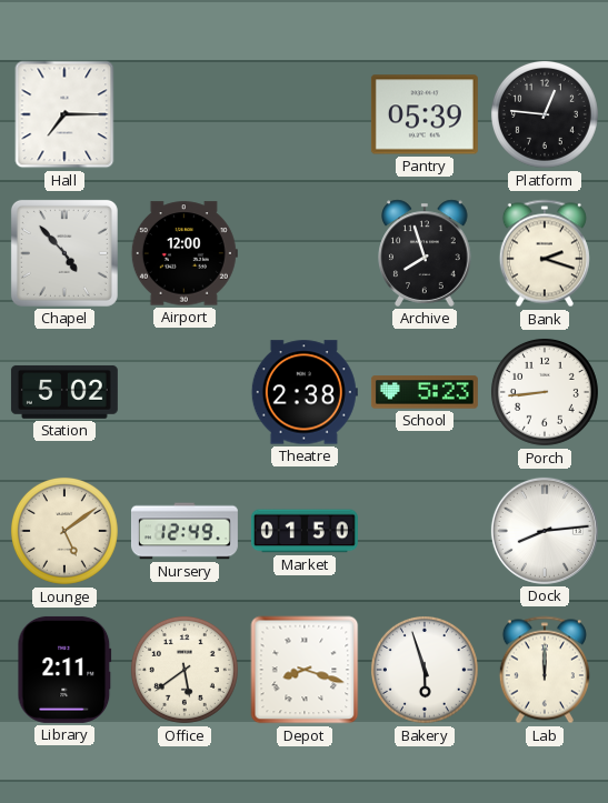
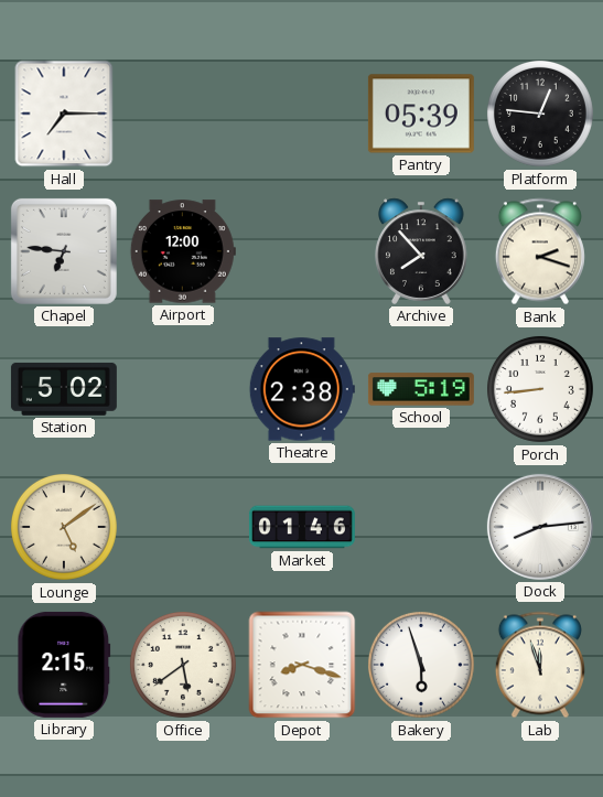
Chapel: 4:53 -> 6:46 (64, 251)
Archive: 7:57 -> 7:53 (421, 251)
School: 5:23 -> 5:19 (421, 389)
Nursery: 12:49 -> none (185, 531)
Market: 01:50 -> 01:46 (302, 527)
Library: 2:11 -> 2:15 (64, 665)
Lab: 12:00 -> 11:57 (540, 665)
